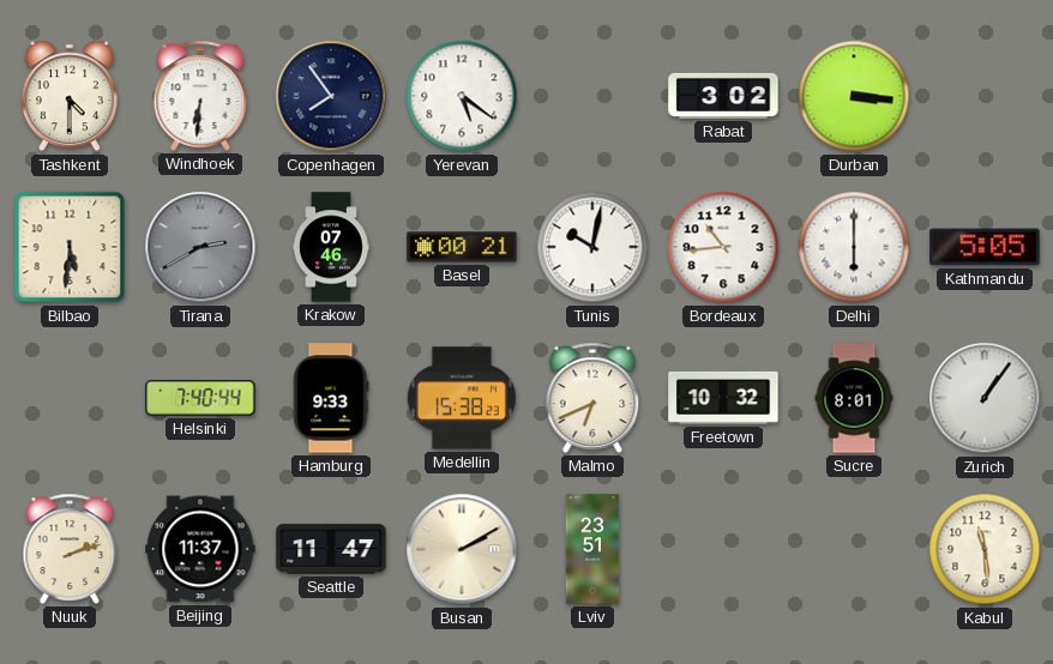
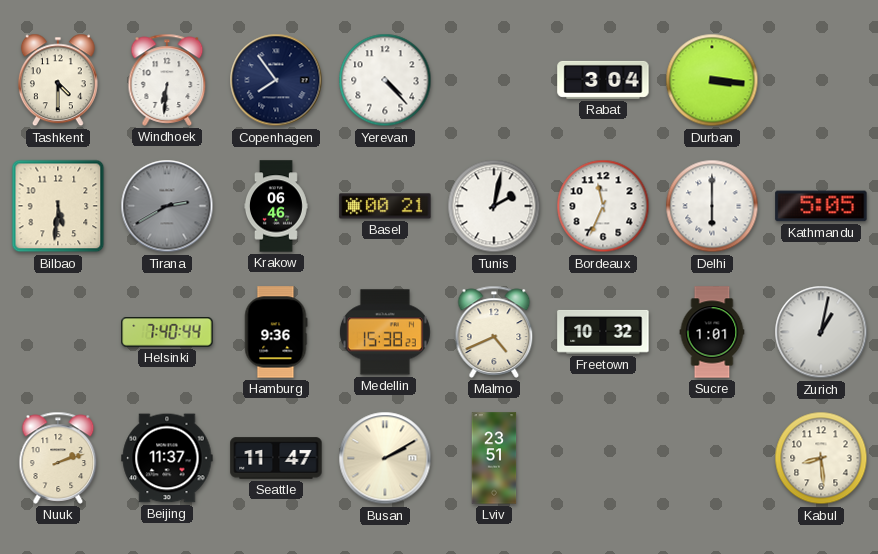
Yerevan: 5:21 -> 4:23 (385, 80)
Rabat: 3:02 -> 3:04 (603, 80)
Krakow: 07:46 -> 06:46 (277, 206)
Tunis: 10:02 -> 2:02 (494, 206)
Bordeaux: 10:44 -> 11:34 (603, 206)
Hamburg: 9:33 -> 9:36 (276, 332)
Malmo: 6:41 -> 4:41 (494, 332)
Sucre: 8:01 -> 1:01 (712, 332)
Zurich: 1:06 -> 1:02 (821, 332)
Kabul: 11:29 -> 8:29 (821, 458)
